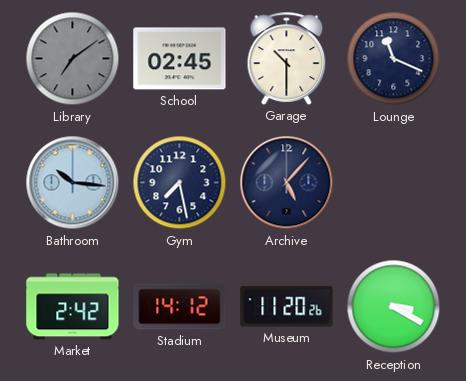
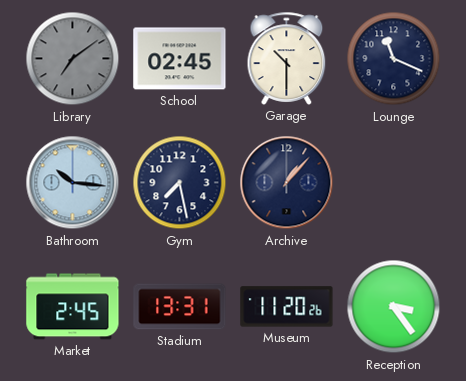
Archive: 5:07 -> 1:07 (287, 183)
Market: 2:42 -> 2:45 (73, 307)
Stadium: 14:12 -> 13:31 (180, 307)
Reception: 3:20 -> 3:24 (394, 307)
